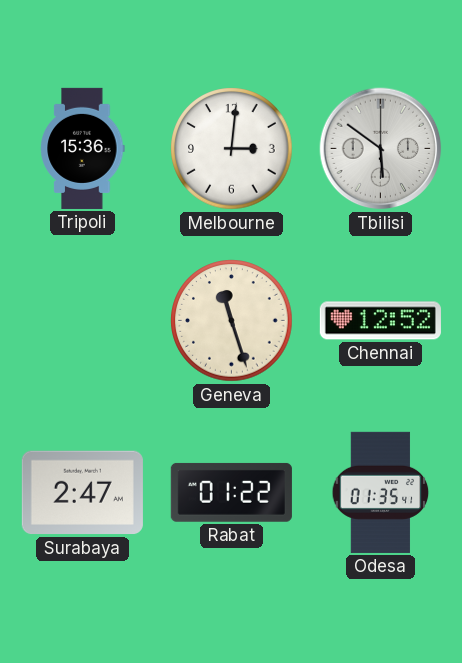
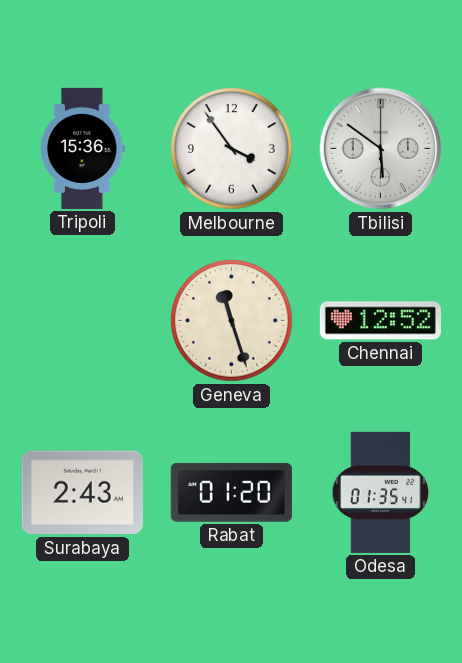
Melbourne: 3:01 -> 3:54 (232, 149)
Surabaya: 2:47 -> 2:43 (82, 493)
Rabat: 01:22 -> 01:20 (231, 492)
